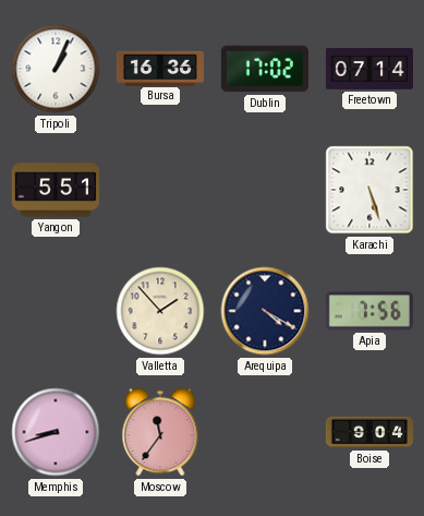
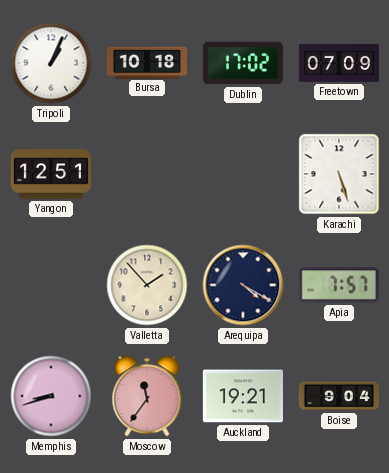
Bursa: 16:36 -> 10:18 (147, 62)
Freetown: 07:14 -> 07:09 (339, 63)
Yangon: 5:51 -> 12:51 (51, 174)
Apia: 7:56 -> 7:57 (339, 285)
Auckland: none -> 19:21 (243, 396)
